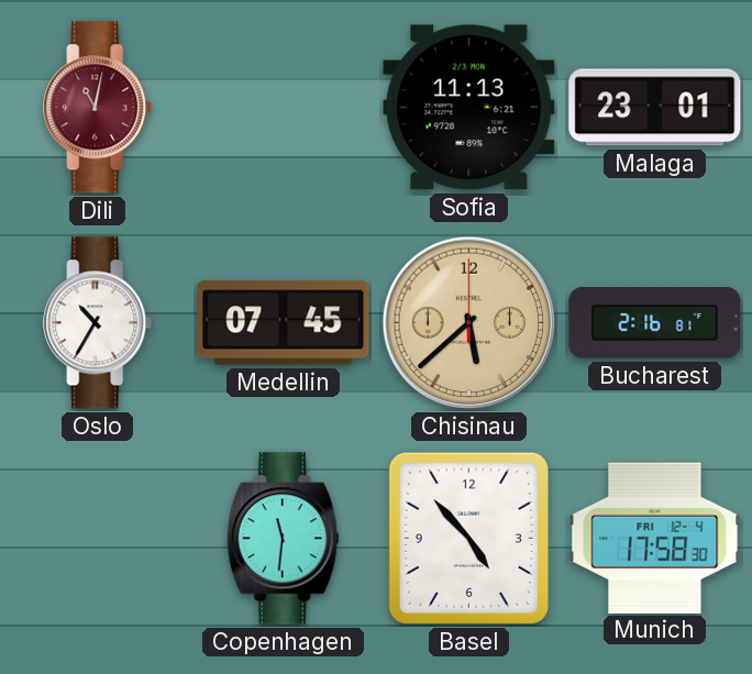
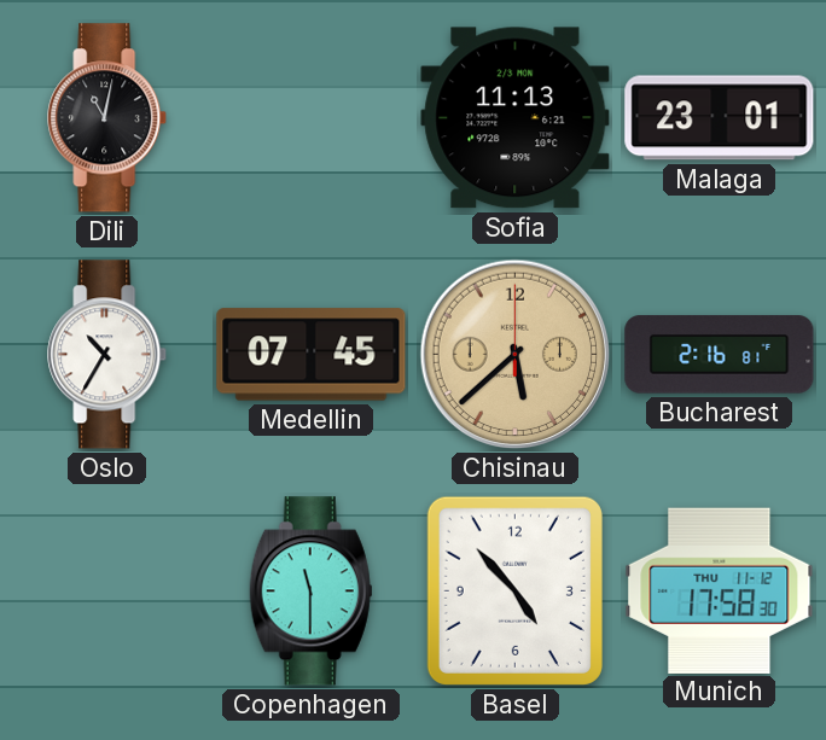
Dili dial: burgundy -> black (107, 118)
Copenhagen: 11:31 -> 11:30 (312, 592)
Munich date: FRI 12-4 -> THU 11-12 (720, 590)
